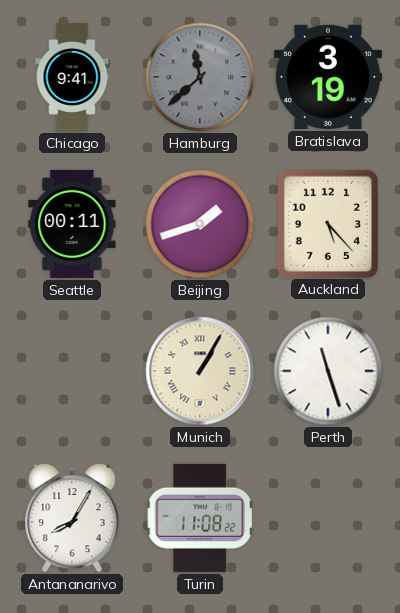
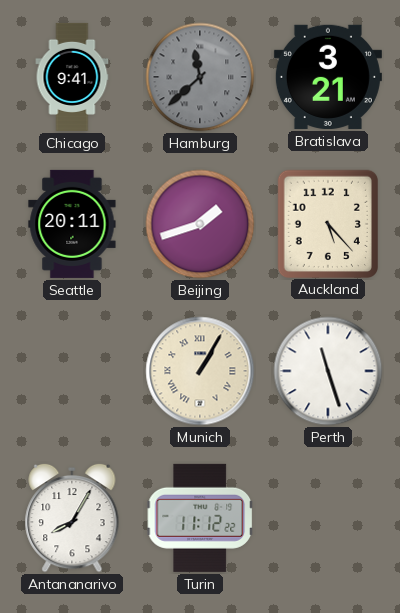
Bratislava: 3:19 -> 3:21 (328, 77)
Seattle: 00:11 -> 20:11 (72, 224)
Turin: 11:08 -> 11:12 (200, 518)
